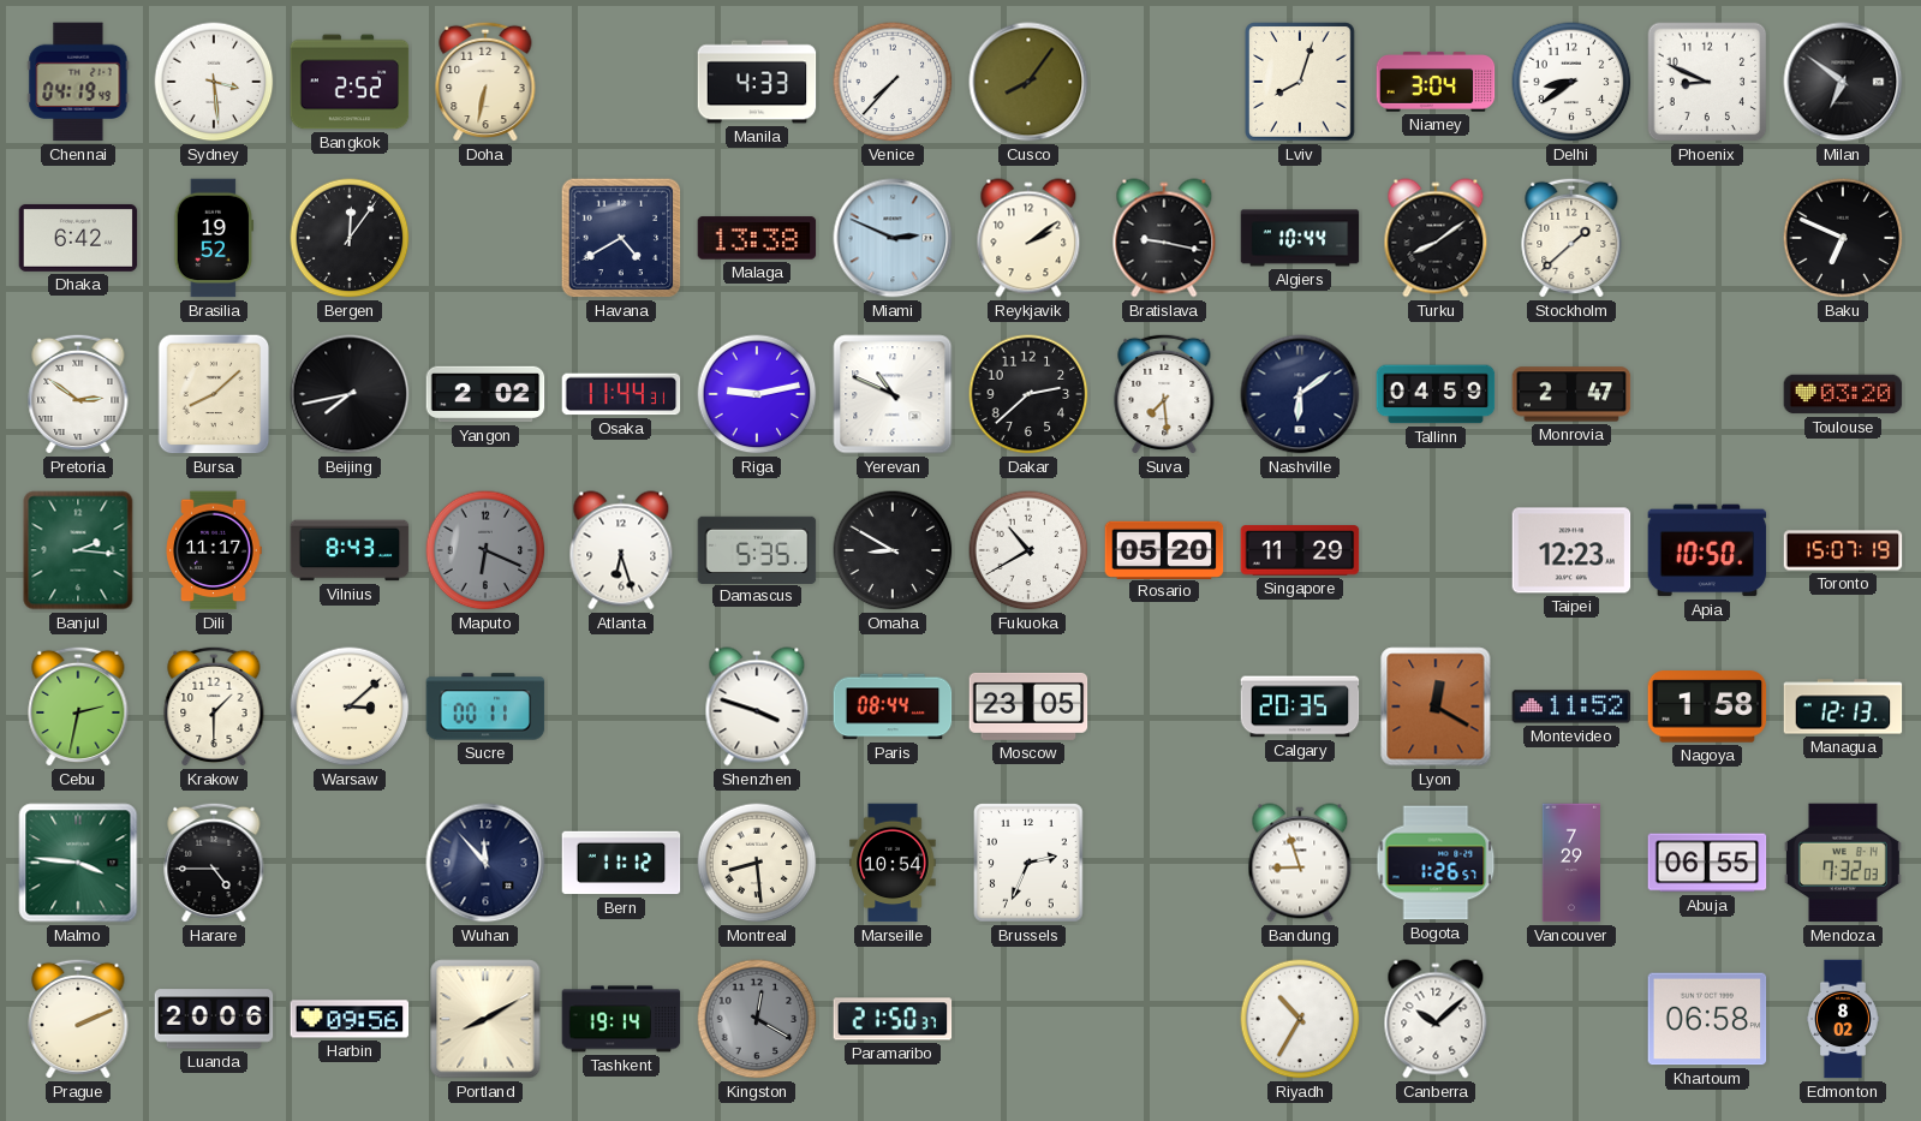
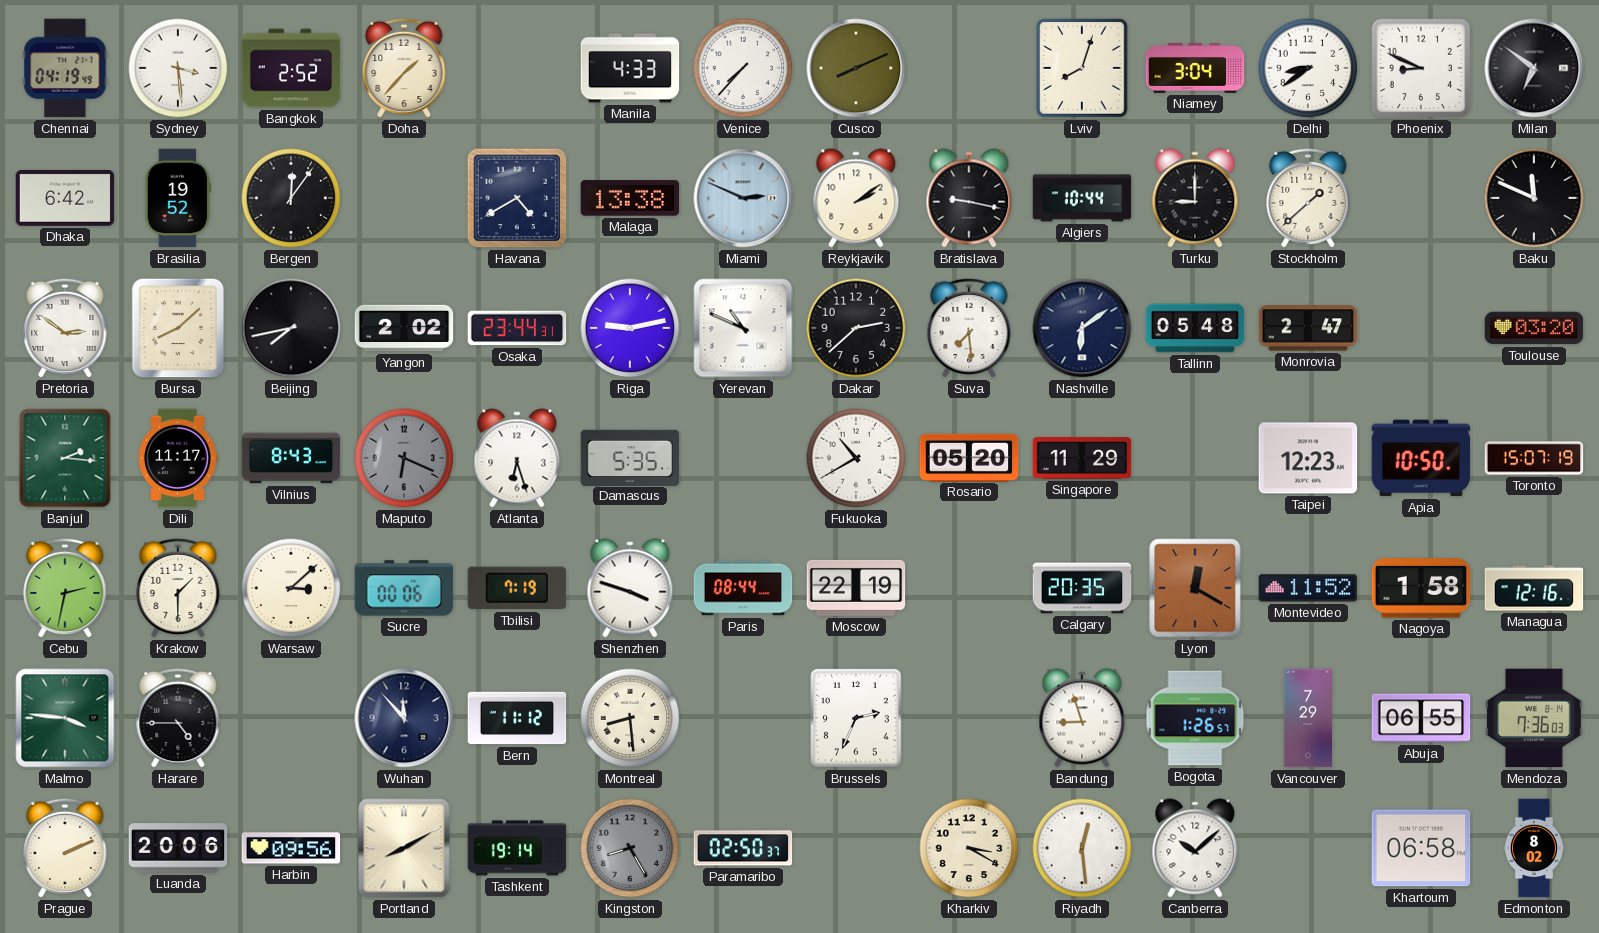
Doha: 6:32 -> 1:37 (404, 68)
Cusco: 8:06 -> 8:11 (856, 68)
Turku: 8:09 -> 9:00 (1195, 198)
Baku: 6:49 -> 11:49 (1534, 198)
Osaka: 11:44 -> 23:44 (517, 328)
Tallinn: 04:59 -> 05:48 (1195, 328)
Omaha: 8:50 -> none (893, 550)
Sucre: 00:11 -> 00:06 (404, 588)
Tbilisi: none -> 7:19 (517, 588)
Moscow: 23:05 -> 22:19 (856, 588)
Managua: 12:13 -> 12:16 (1534, 588)
Marseille: 10:54 -> none (893, 863)
Mendoza: 7:32 -> 7:36 (1534, 718)
Kingston: 12:20 -> 8:25 (630, 848)
Paramaribo: 21:50 -> 02:50 (743, 848)
Kharkiv: none -> 3:20 (969, 848)
Riyadh: 10:35 -> 12:29 (1082, 848)
